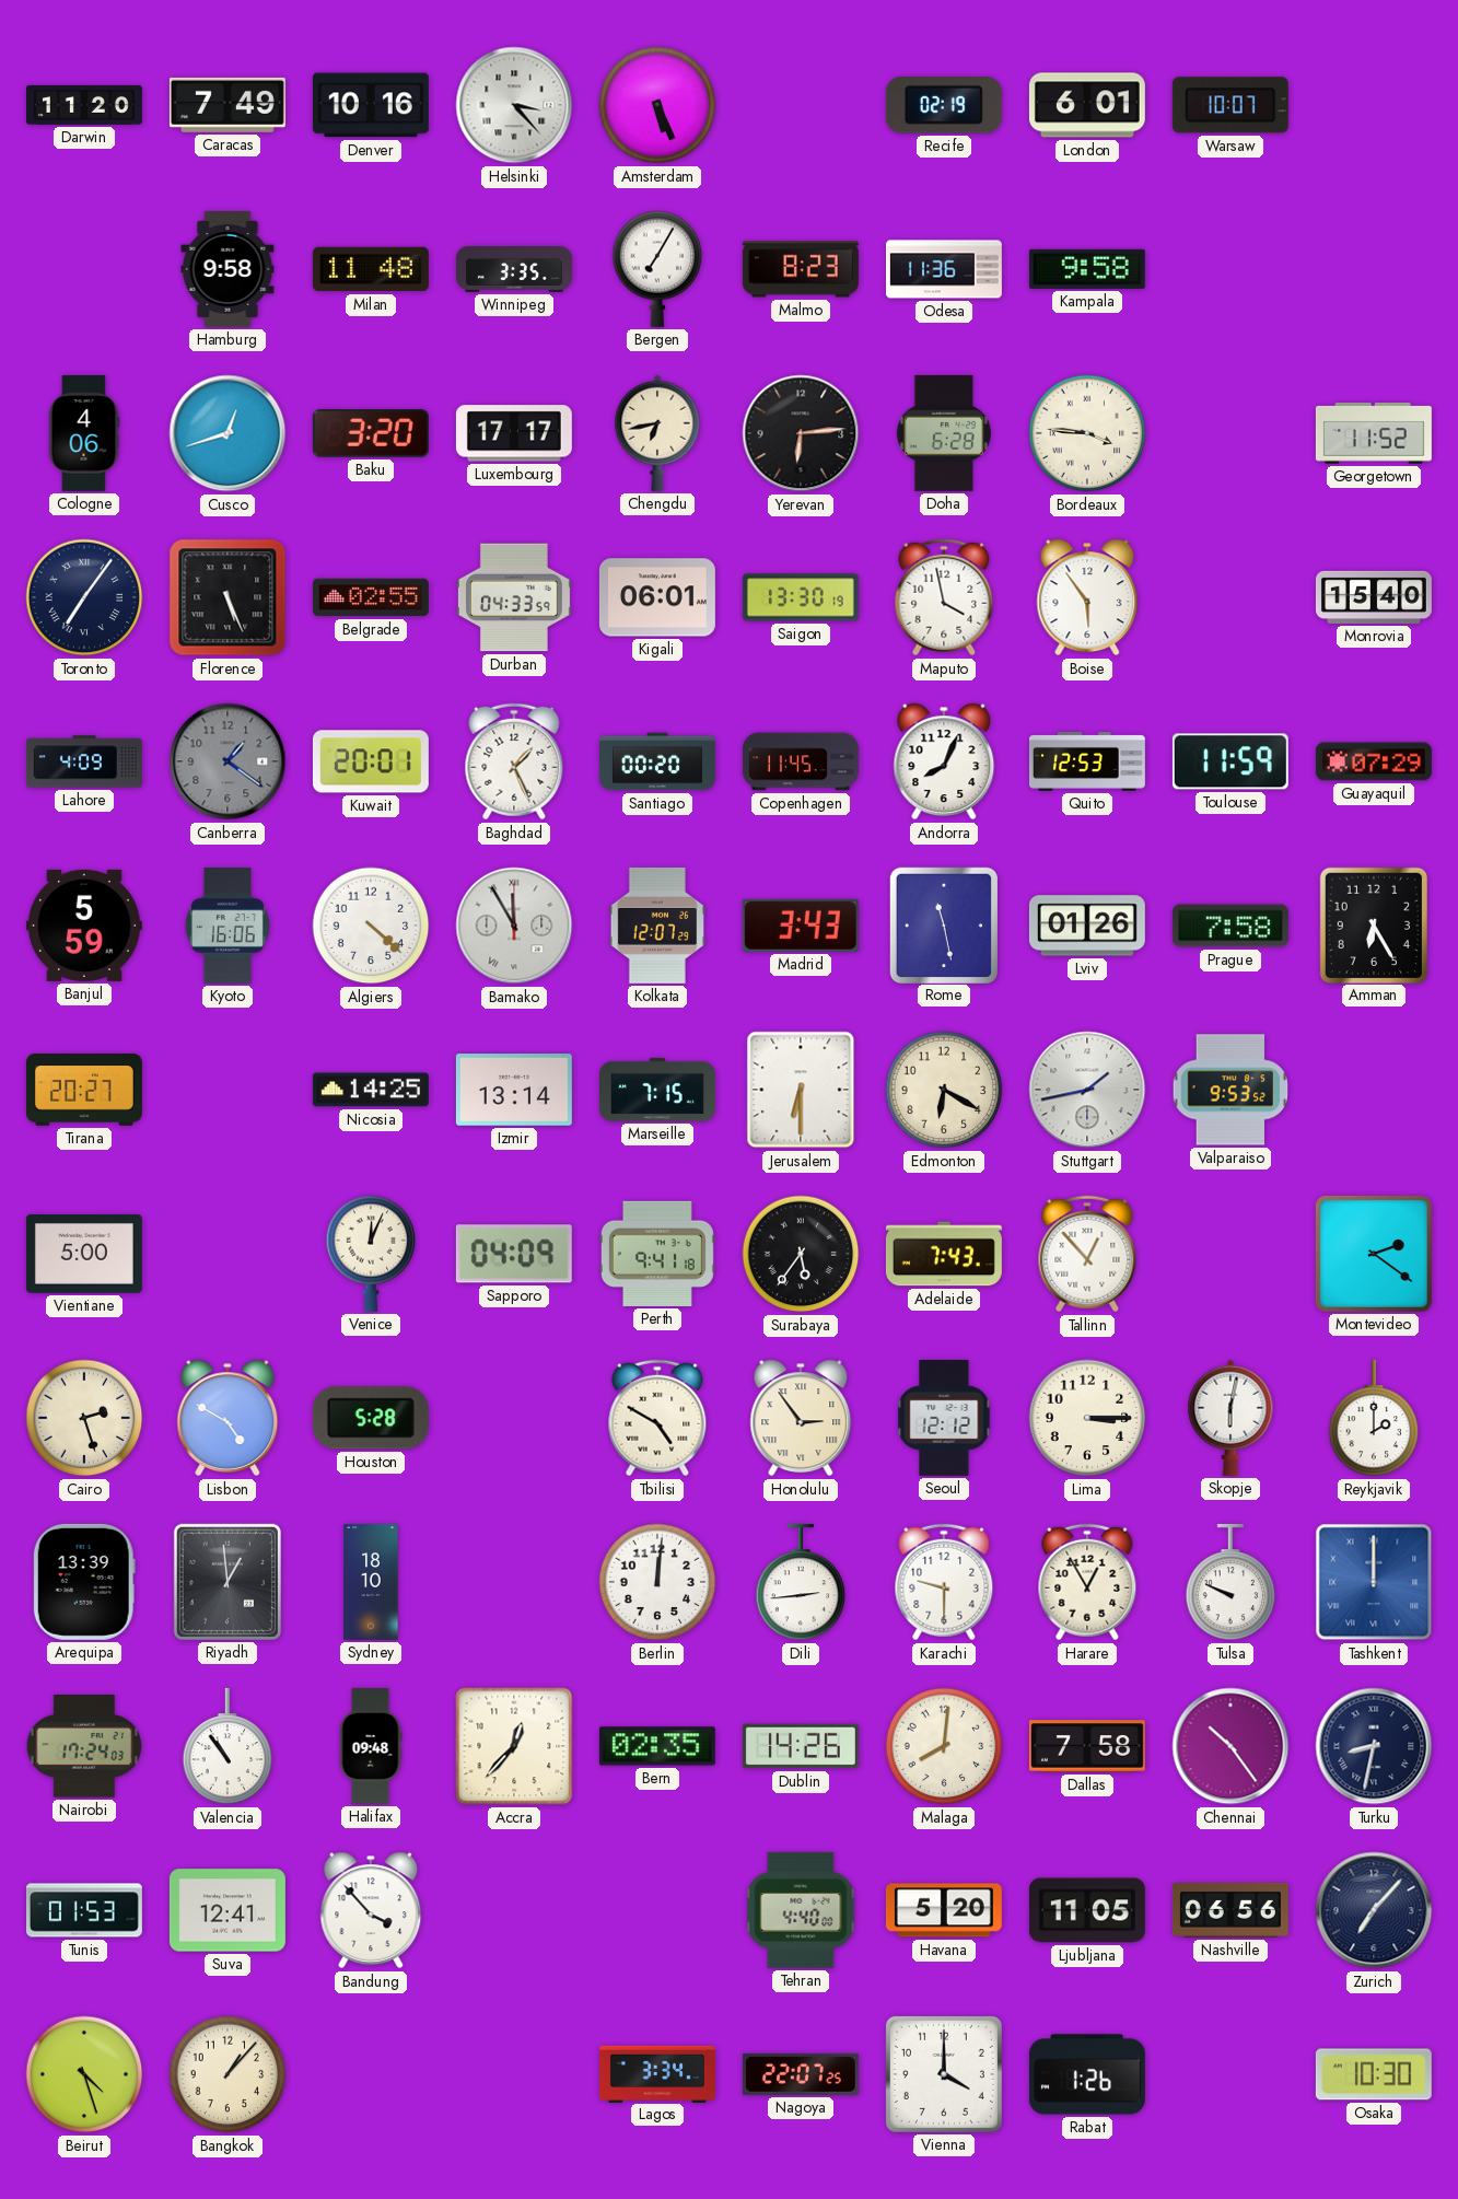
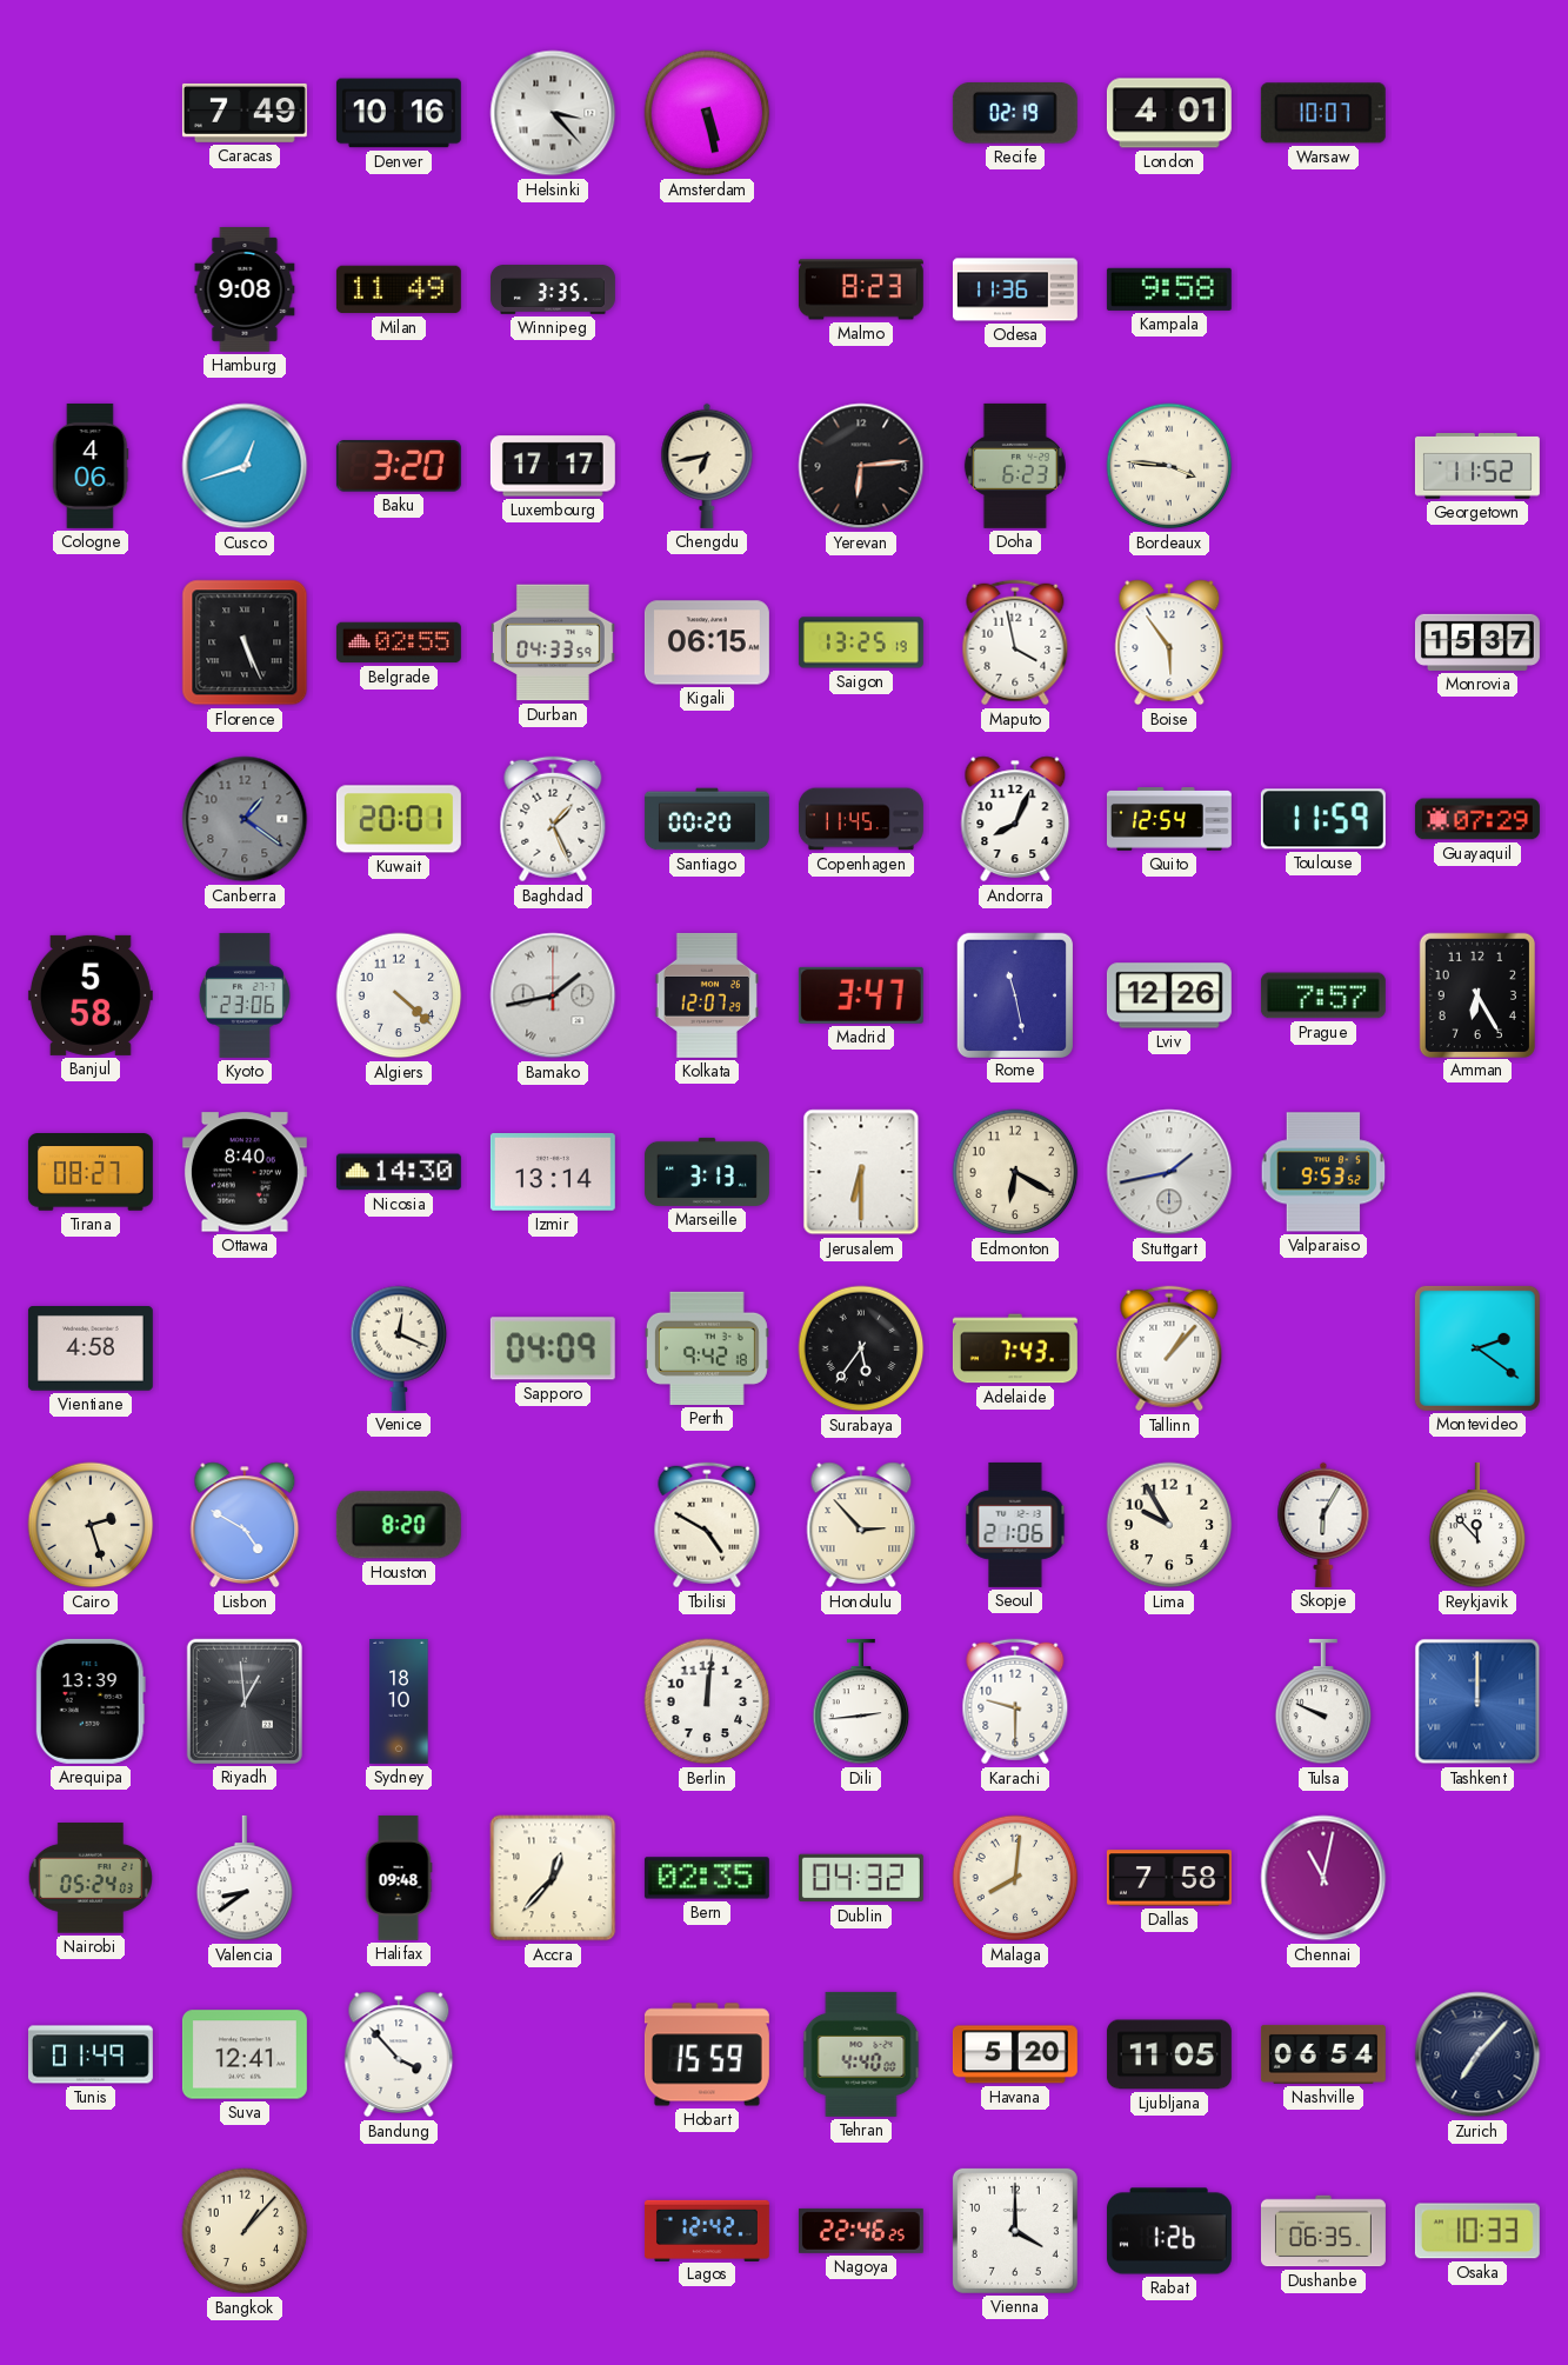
Darwin: 11:20 -> none (84, 105)
Amsterdam: 5:26 -> 5:28 (707, 113)
London: 6:01 -> 4:01 (1169, 113)
Hamburg: 9:58 -> 9:08 (245, 289)
Milan: 11:48 -> 11:49 (399, 289)
Bergen: 7:05 -> none (657, 269)
Doha: 6:28 -> 6:23 (1015, 466)
Toronto: 7:06 -> none (84, 597)
Kigali: 06:01 -> 06:15 (707, 642)
Saigon: 13:30 -> 13:25 (861, 642)
Monrovia: 15:40 -> 15:37 (1477, 642)
Lahore: 4:09 -> none (84, 761)
Quito: 12:53 -> 12:54 (1169, 820)
Banjul: 5:59 -> 5:58 (91, 995)
Kyoto: 16:06 -> 23:06 (245, 995)
Bamako: 11:55 -> 1:43 (553, 995)
Madrid: 3:43 -> 3:47 (861, 995)
Lviv: 01:26 -> 12:26 (1169, 995)
Prague: 7:58 -> 7:57 (1323, 995)
Tirana: 20:27 -> 08:27 (91, 1173)
Ottawa: none -> 8:40 (245, 1172)
Nicosia: 14:25 -> 14:30 (399, 1172)
Marseille: 7:15 -> 3:13 (707, 1172)
Vientiane: 5:00 -> 4:58 (91, 1350)
Venice: 12:04 -> 12:19 (399, 1348)
Perth: 9:41 -> 9:42 (707, 1348)
Tallinn: 12:53 -> 1:07 (1169, 1348)
Houston: 5:28 -> 8:20 (399, 1525)
Honolulu: 2:54 -> 2:53 (861, 1525)
Seoul: 12:12 -> 21:06 (1015, 1525)
Lima: 3:15 -> 9:55 (1169, 1525)
Skopje: 6:02 -> 6:05 (1323, 1525)
Reykjavik: 2:00 -> 11:53 (1477, 1525)
Harare: 12:55 -> none (1087, 1582)
Nairobi: 17:24 -> 05:24 (91, 1878)
Valencia: 10:54 -> 8:39 (245, 1878)
Dublin: 14:26 -> 04:32 (861, 1878)
Chennai: 10:24 -> 11:02 (1323, 1878)
Turku: 8:32 -> none (1374, 1746)
Tunis: 01:53 -> 01:49 (91, 2054)
Hobart: none -> 15:59 (707, 2054)
Nashville: 06:56 -> 06:54 (1323, 2054)
Beirut: 4:27 -> none (84, 2074)
Lagos: 3:34 -> 12:42 (707, 2230)
Nagoya: 22:07 -> 22:46 (861, 2231)
Dushanbe: none -> 06:35 (1323, 2231)
Osaka: 10:30 -> 10:33 (1477, 2231)
